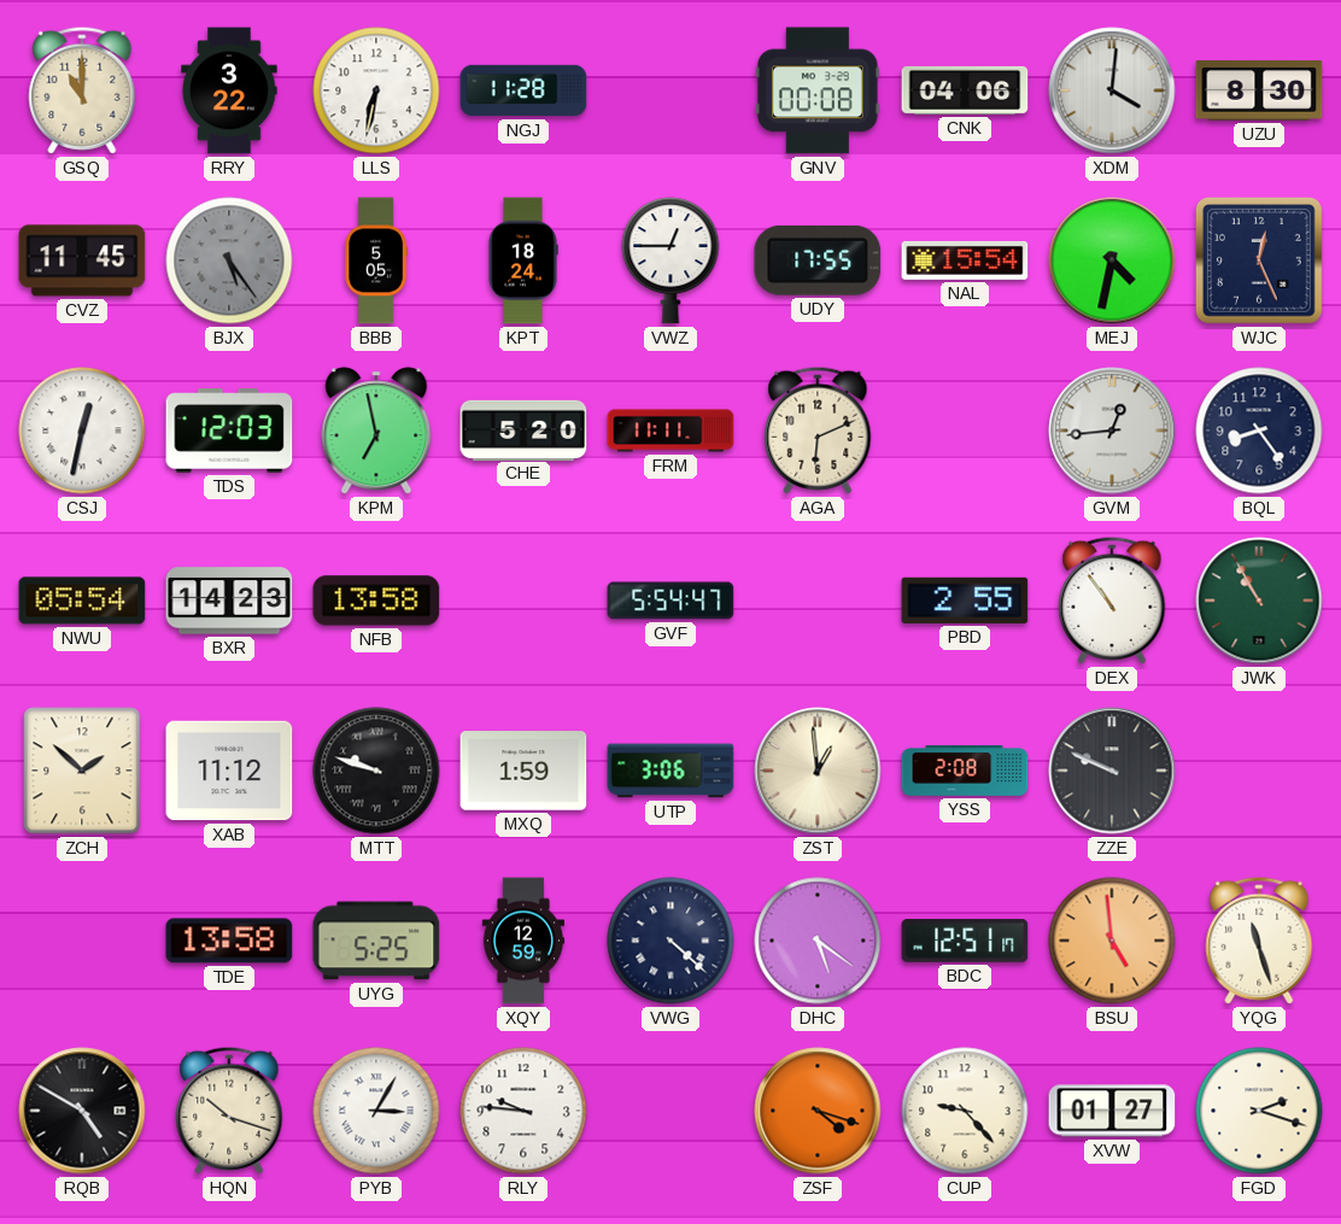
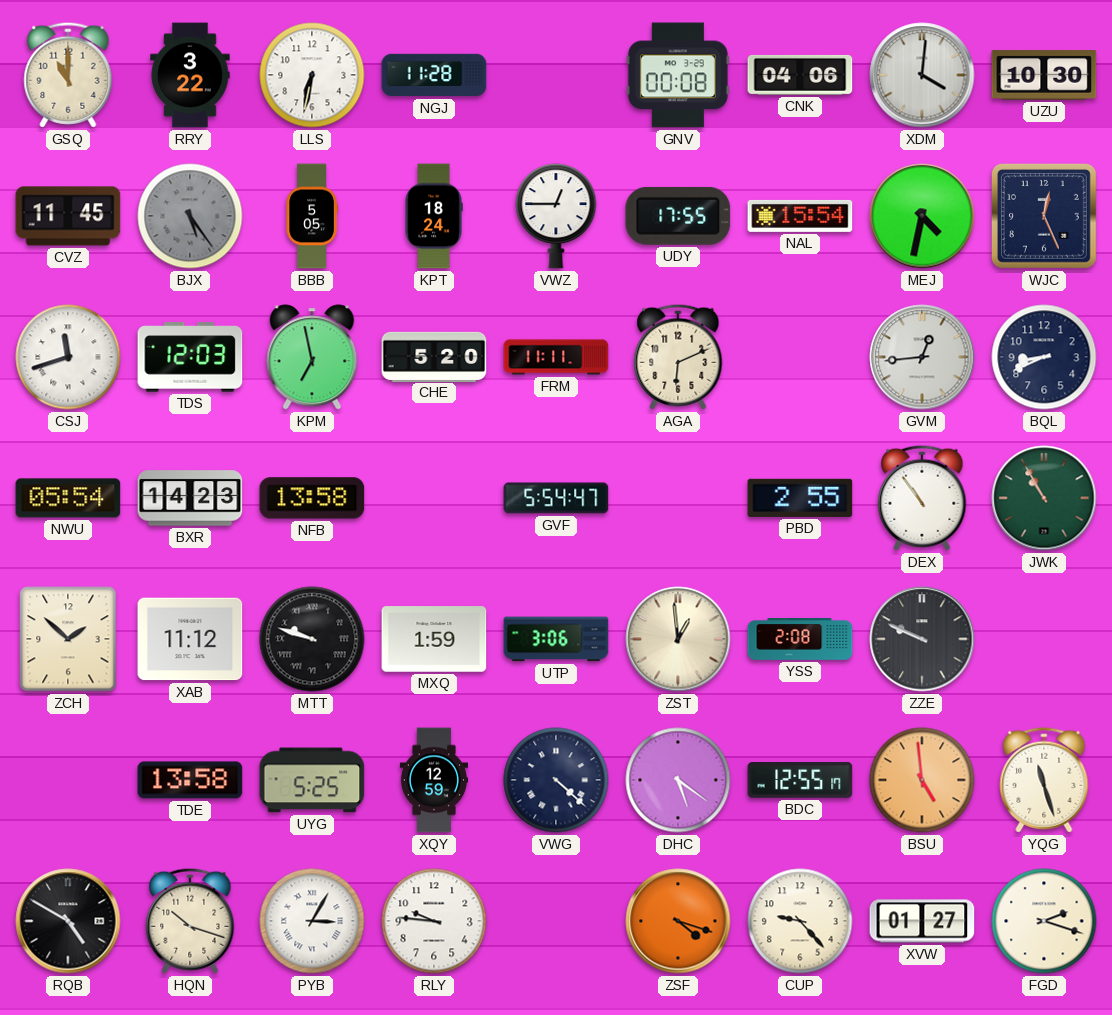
UZU: 8:30 -> 10:30 (1044, 75)
CSJ: 12:32 -> 11:42 (68, 357)
BQL: 8:24 -> 8:41 (1044, 357)
BDC: 12:51 -> 12:55 (800, 780)
